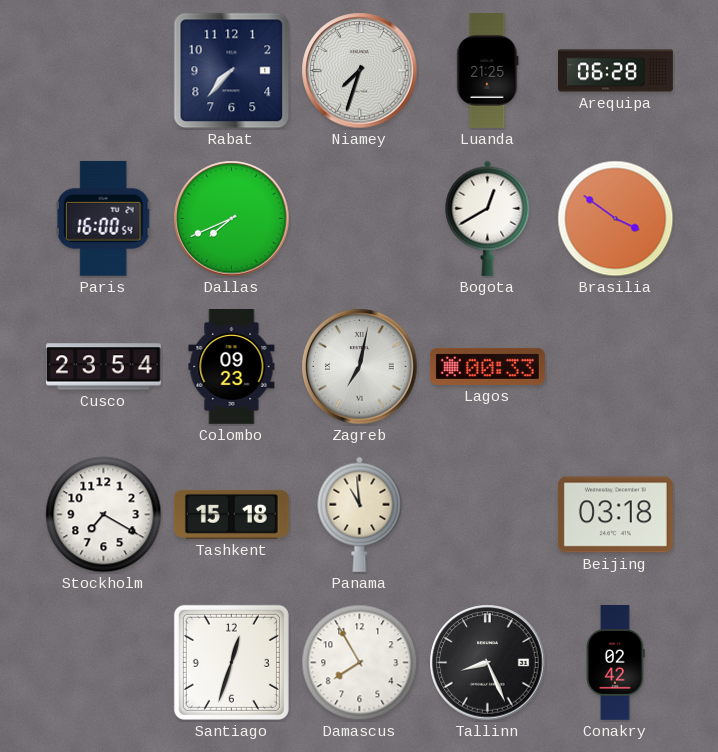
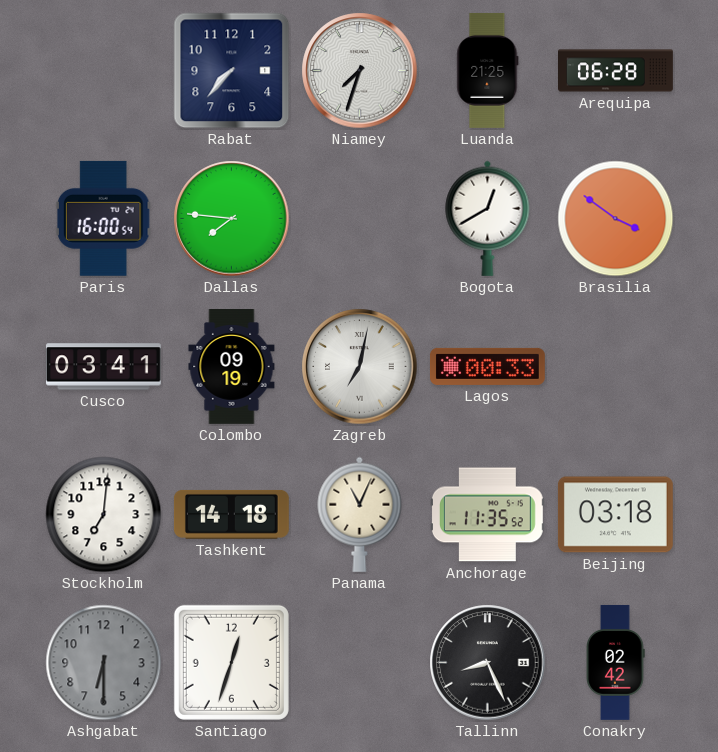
Dallas: 7:41 -> 7:46 (232, 219)
Cusco: 23:54 -> 03:41 (103, 367)
Colombo: 09:23 -> 09:19 (232, 367)
Stockholm: 7:20 -> 7:01 (104, 515)
Tashkent: 15:18 -> 14:18 (231, 514)
Panama: 10:59 -> 11:04 (360, 514)
Anchorage: none -> 11:35 (487, 515)
Ashgabat: none -> 6:30 (104, 663)
Damascus: 7:55 -> none (360, 663)
